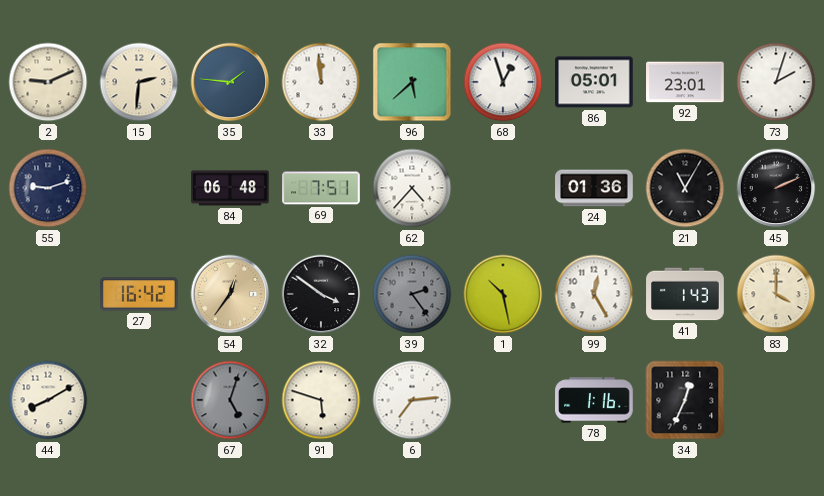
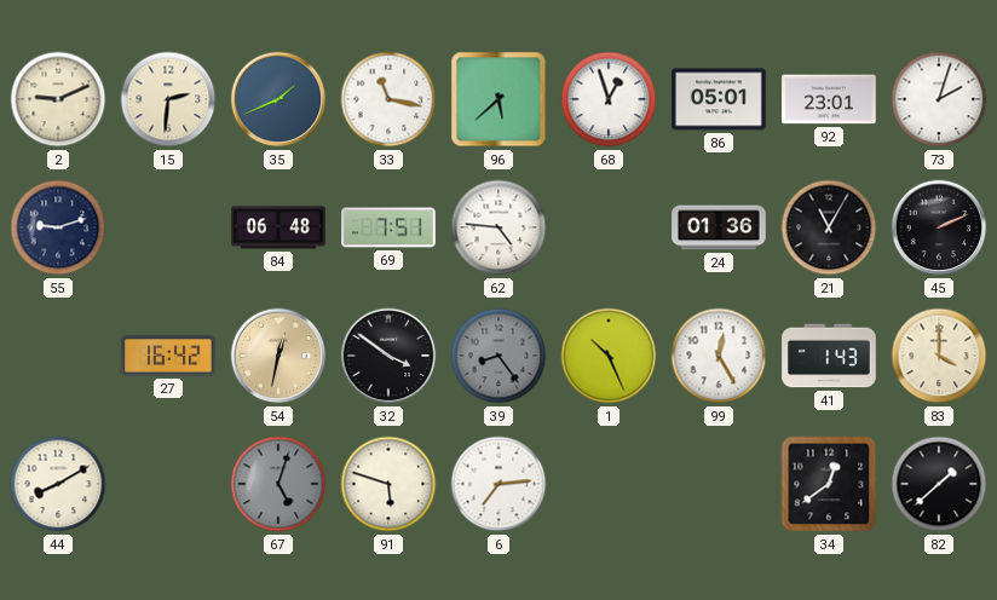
35: 1:46 -> 1:41 (278, 99)
33: 11:59 -> 11:17 (388, 99)
62: 4:37 -> 4:46 (499, 227)
54: 12:36 -> 12:32 (278, 356)
39: 2:24 -> 8:24 (499, 356)
1: 10:28 -> 10:26 (609, 356)
78: 1:16 -> none (594, 400)
34: 12:34 -> 12:39 (829, 484)
82: none -> 1:38 (939, 484)
